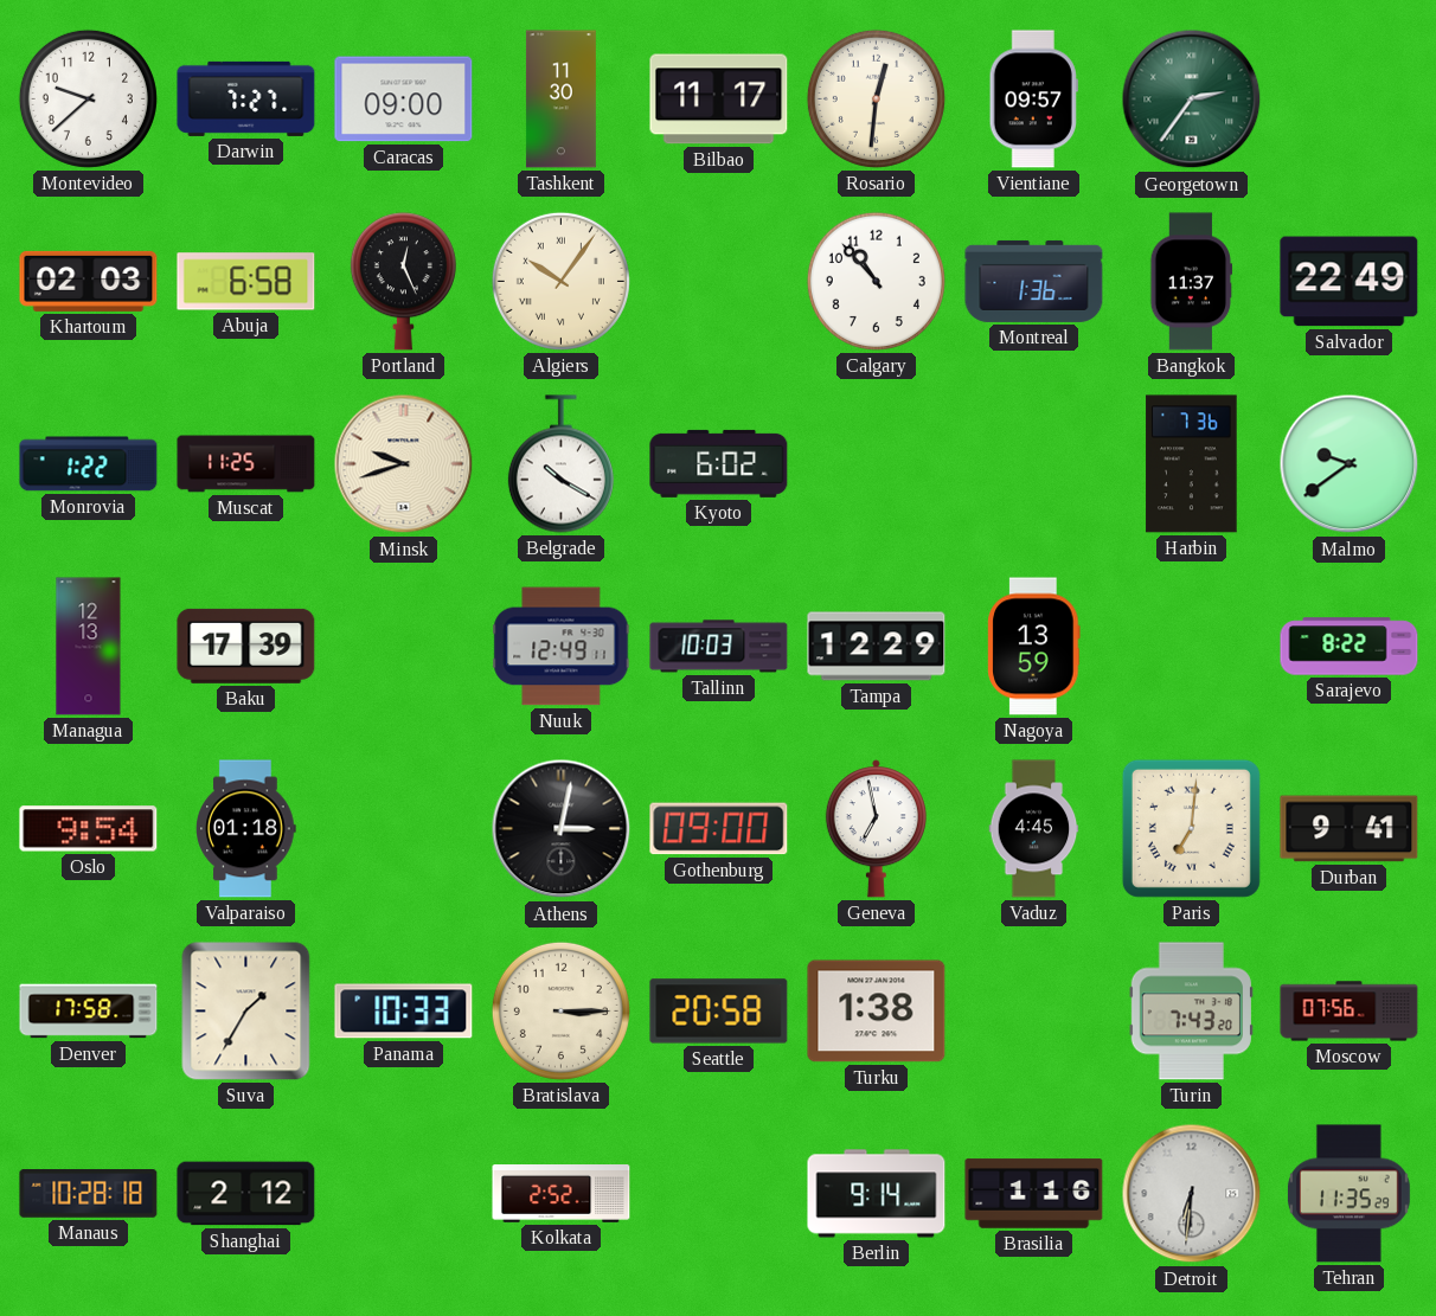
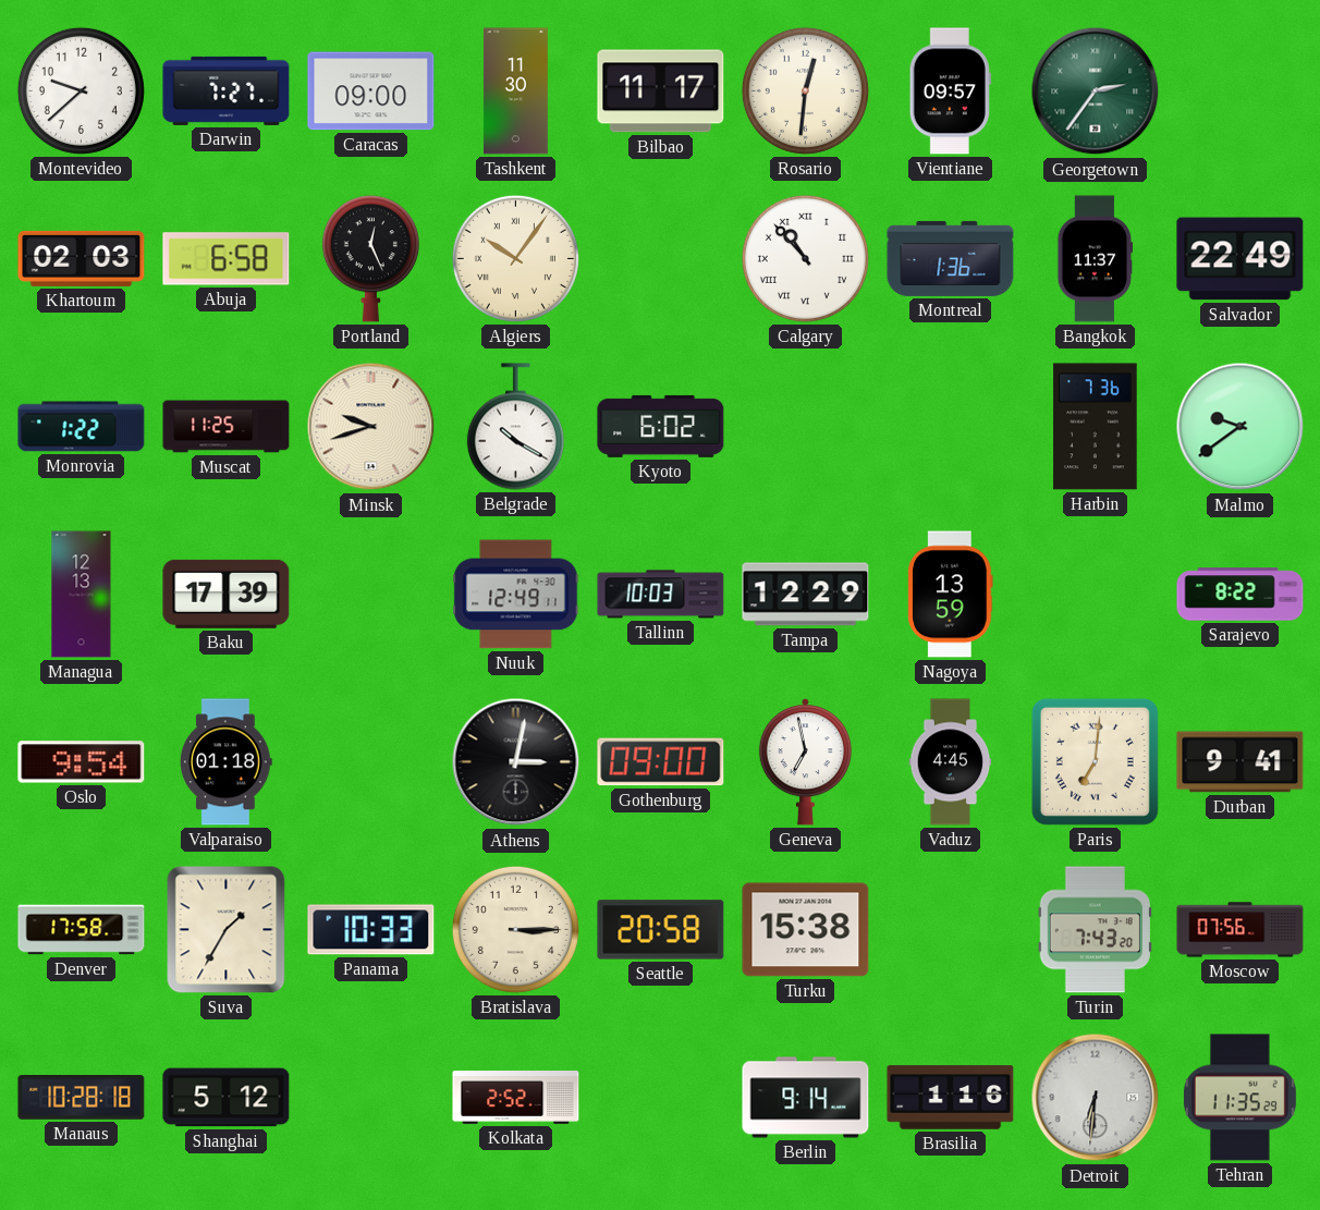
Calgary numerals: Arabic -> Roman (805, 258)
Turku: 1:38 -> 15:38 (806, 930)
Shanghai: 2:12 -> 5:12 (227, 1098)
